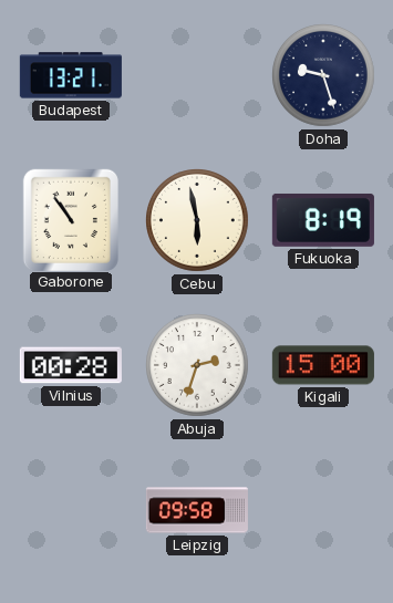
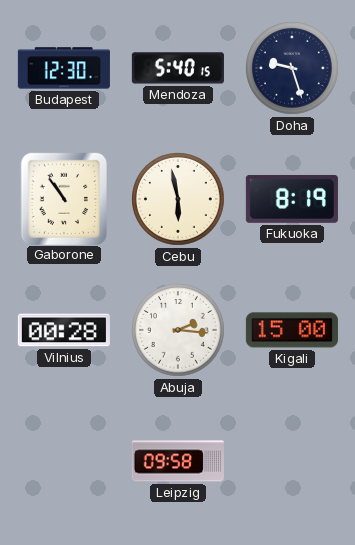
Budapest: 13:21 -> 12:30 (64, 68)
Mendoza: none -> 5:40 (178, 68)
Abuja: 2:33 -> 2:16 (179, 331)
